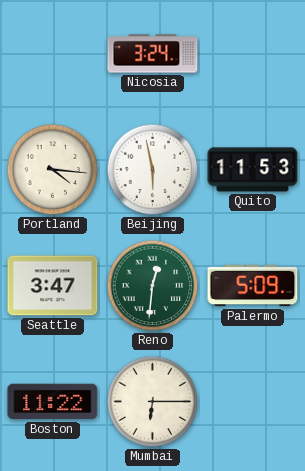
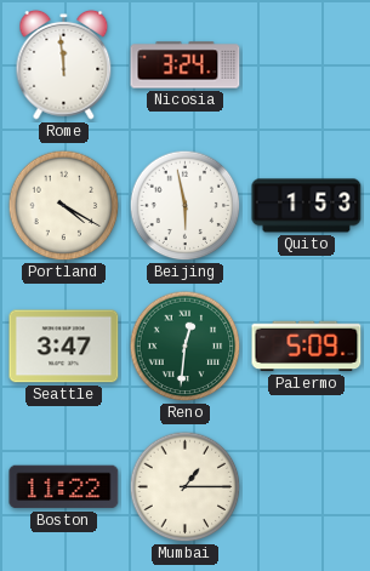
Rome: none -> 11:59 (64, 64)
Portland: 4:16 -> 4:20 (64, 206)
Quito: 11:53 -> 1:53 (307, 206)
Mumbai: 6:15 -> 1:15 (186, 487)
